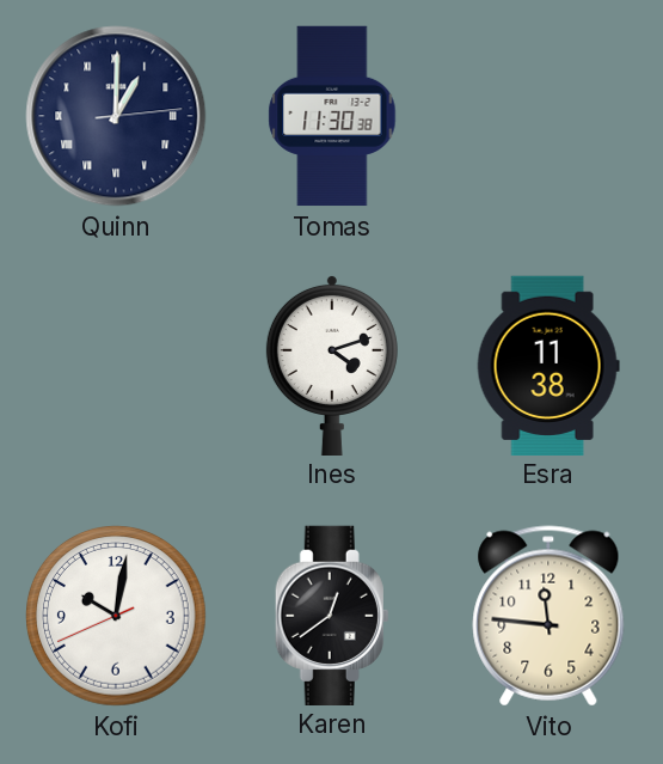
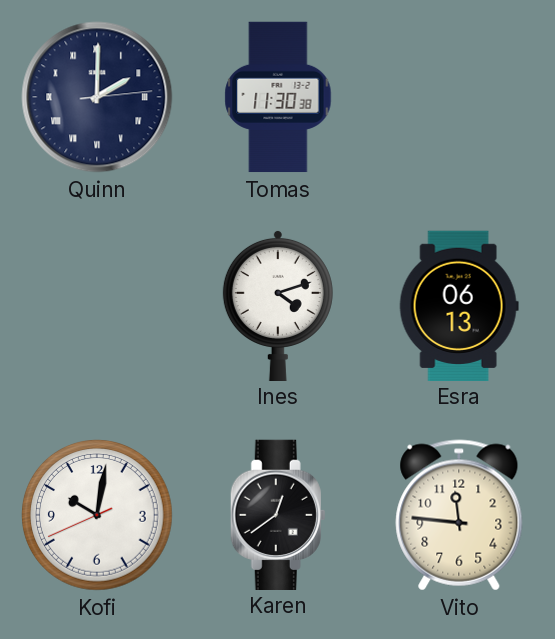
Quinn: 1:00 -> 2:00 (97, 97)
Esra: 11:38 -> 06:13 (459, 305)
